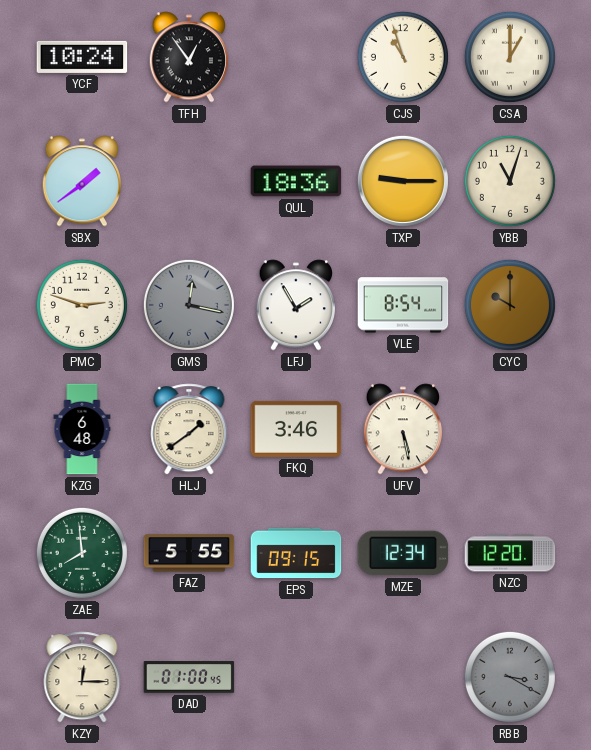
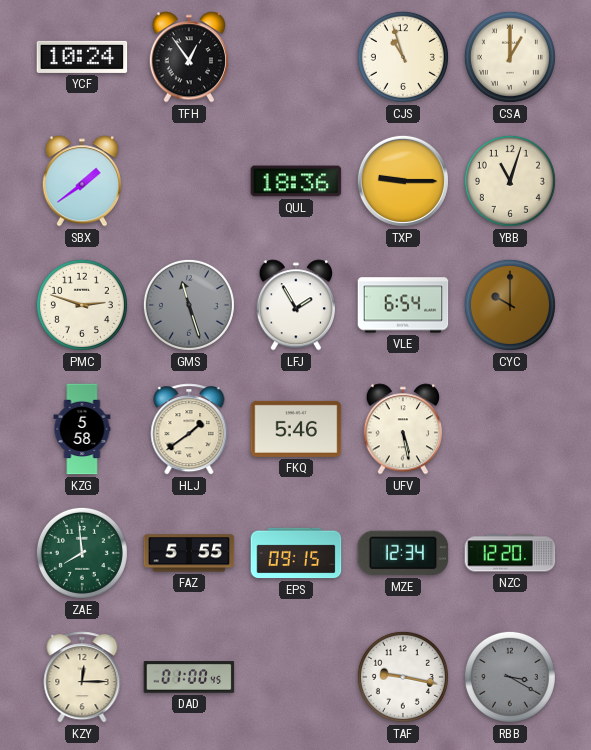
GMS: 12:17 -> 11:27 (189, 305)
VLE: 8:54 -> 6:54 (403, 305)
KZG: 6:48 -> 5:58 (82, 429)
FKQ: 3:46 -> 5:46 (296, 429)
TAF: none -> 9:17 (403, 677)
